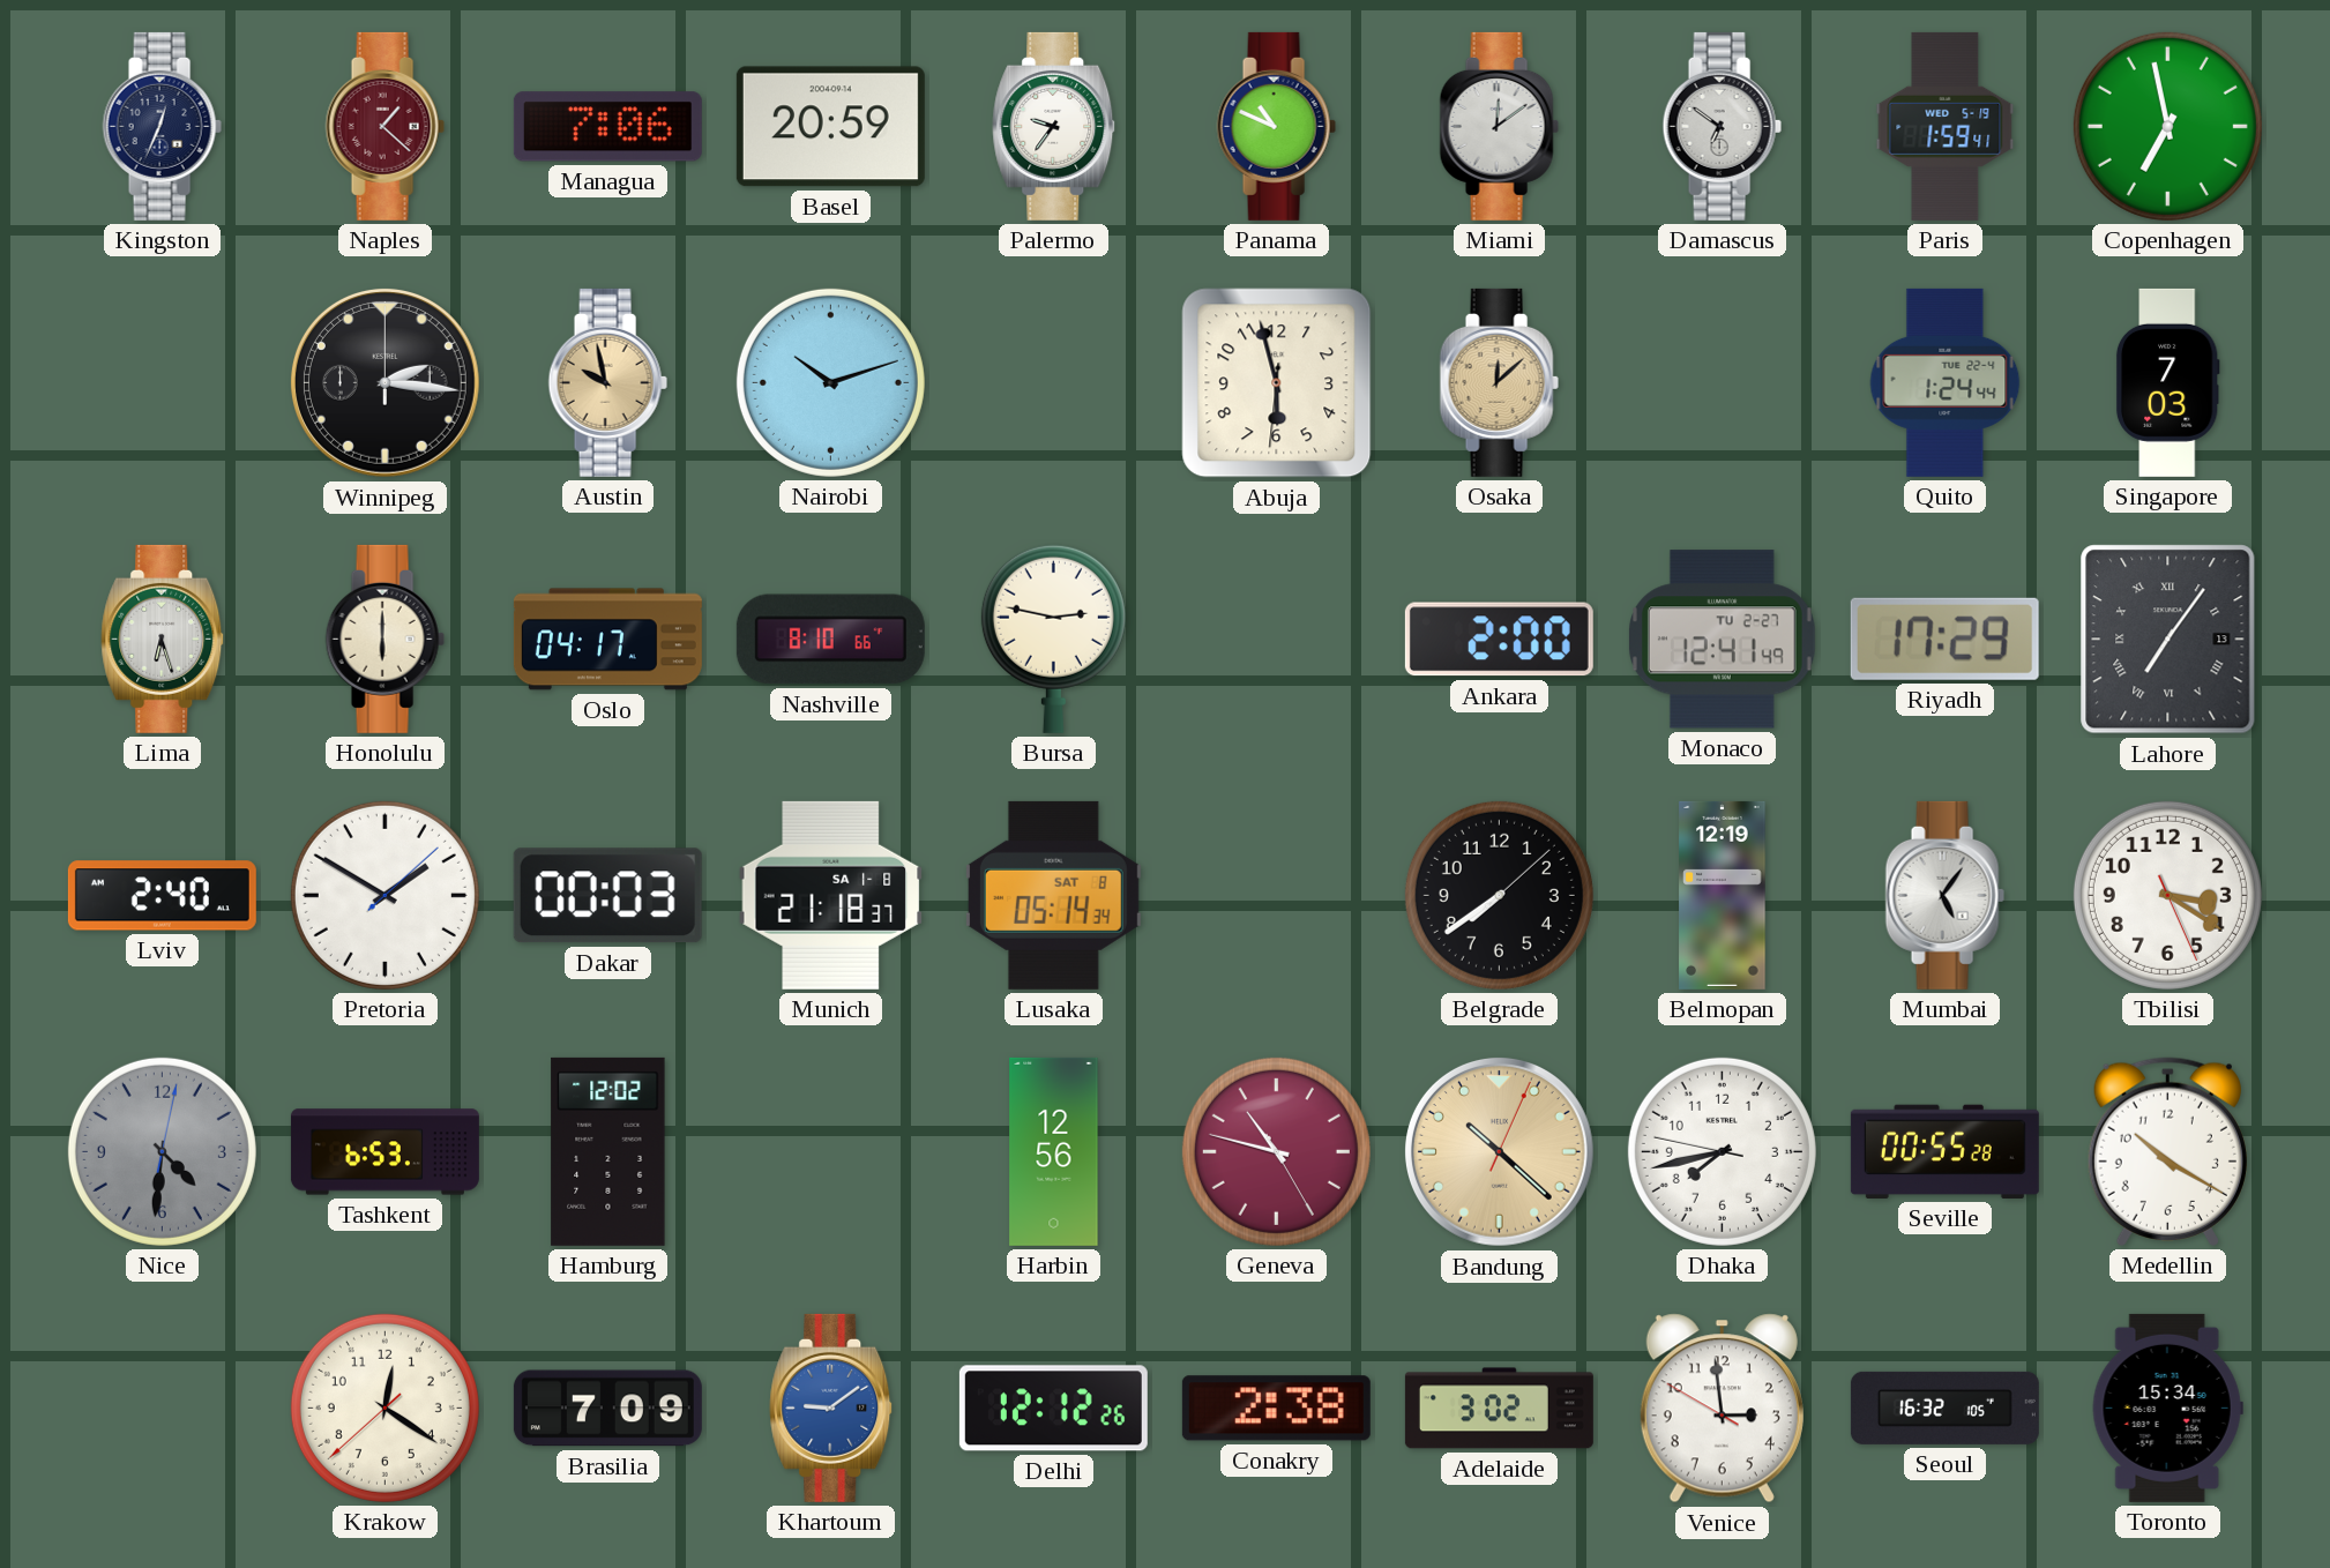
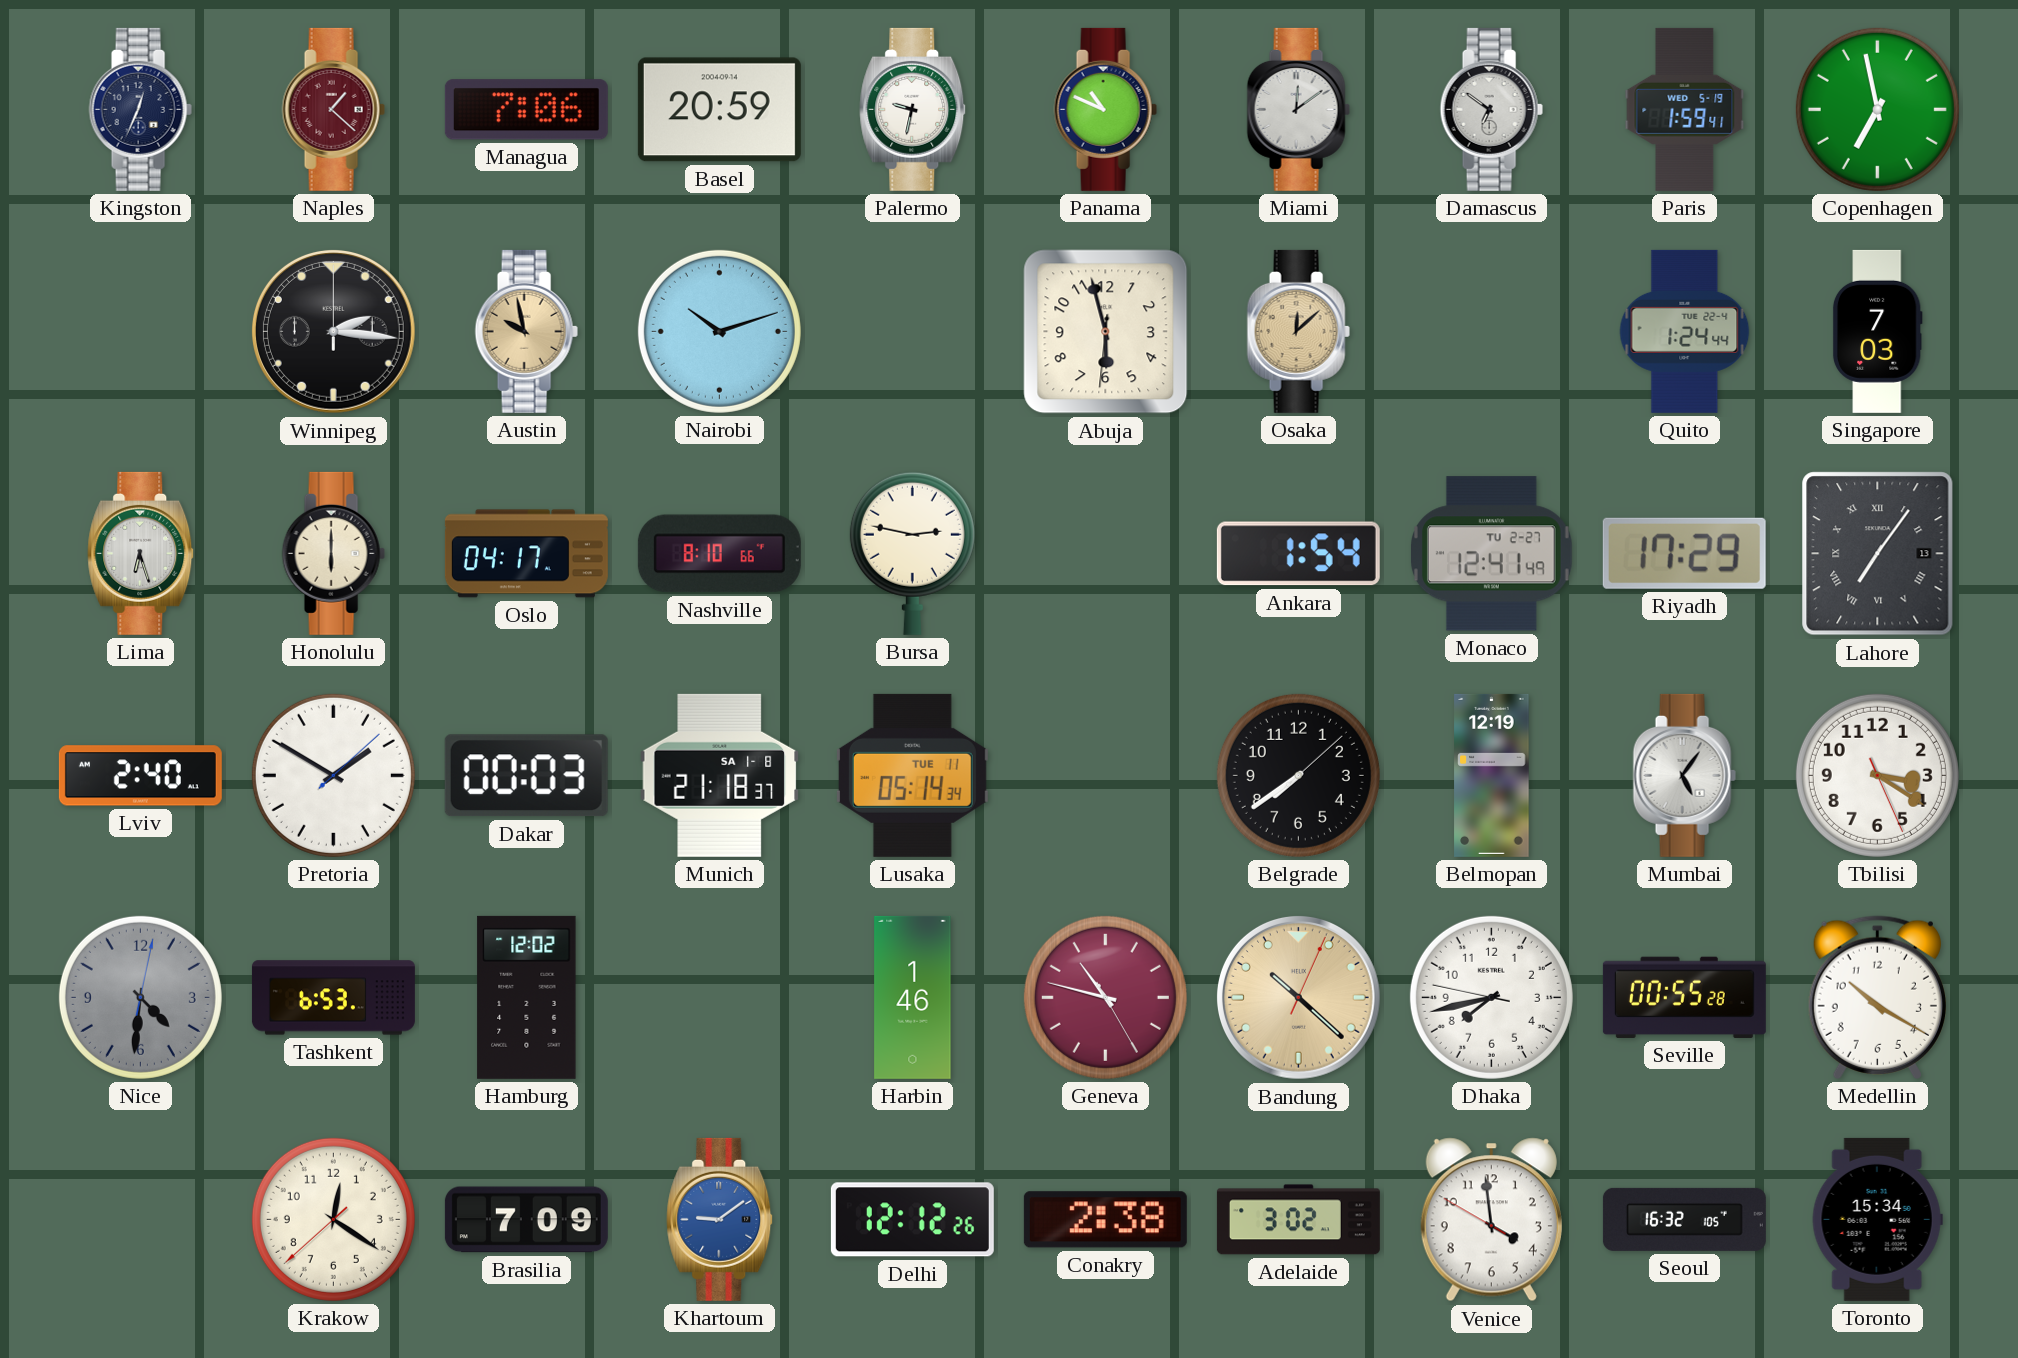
Palermo: 9:36 -> 9:32 (913, 109)
Ankara: 2:00 -> 1:54 (1298, 554)
Lusaka date: SAT 8 -> TUE 11 (912, 775)
Harbin: 12:56 -> 1:46 (913, 997)
Venice: 2:58 -> 3:58 (1491, 1220)
